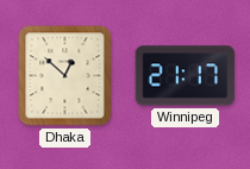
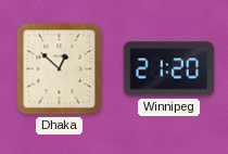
Winnipeg: 21:17 -> 21:20 (169, 69)
